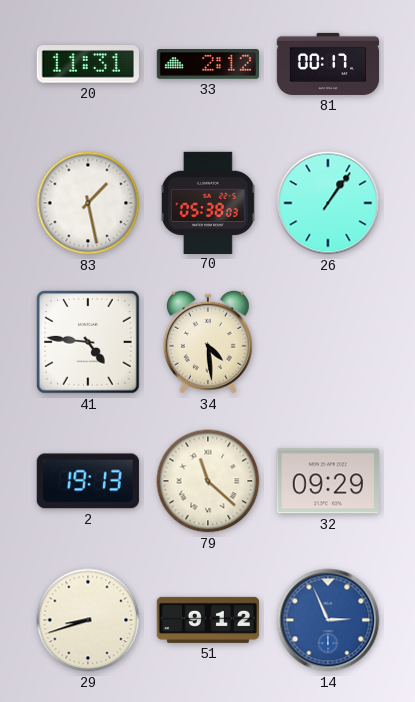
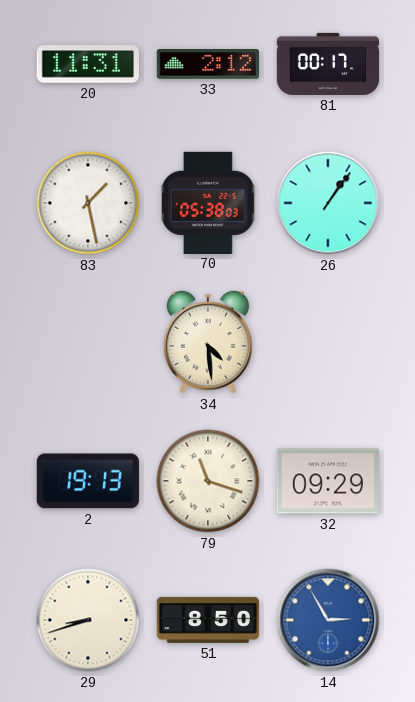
41: 4:46 -> none (88, 342)
79: 11:22 -> 11:18 (208, 481)
51: 9:12 -> 8:50 (207, 620)
14: 2:56 -> 2:55 (328, 620)
